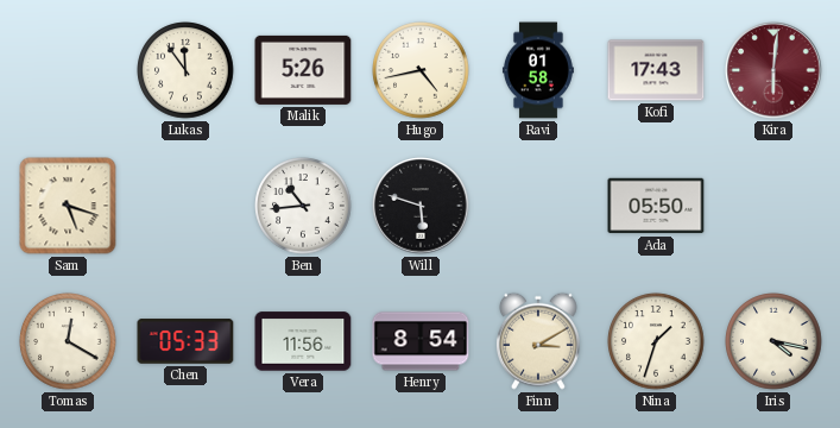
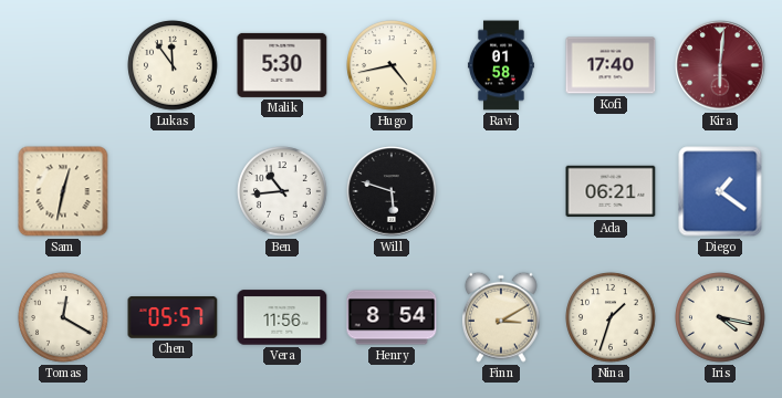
Malik: 5:26 -> 5:30 (282, 65)
Kofi: 17:43 -> 17:40 (611, 65)
Sam: 5:18 -> 12:32 (63, 191)
Ada: 05:50 -> 06:21 (611, 191)
Diego: none -> 1:21 (720, 191)
Chen: 05:33 -> 05:57 (173, 317)
